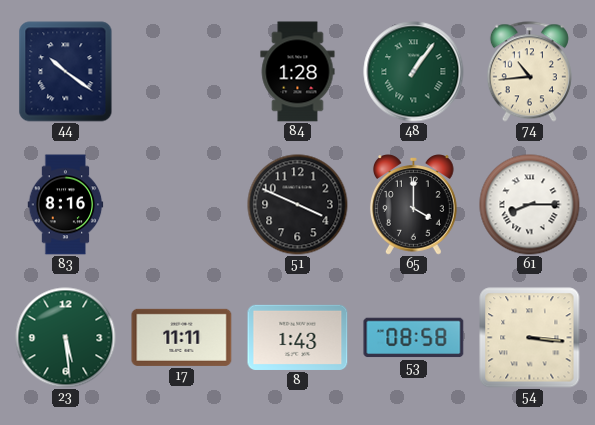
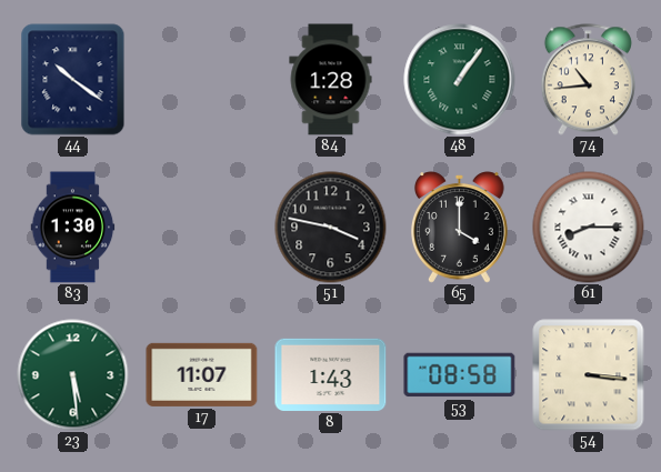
83: 8:16 -> 1:30 (73, 228)
51: 3:49 -> 3:47 (331, 228)
17: 11:11 -> 11:07 (202, 374)
